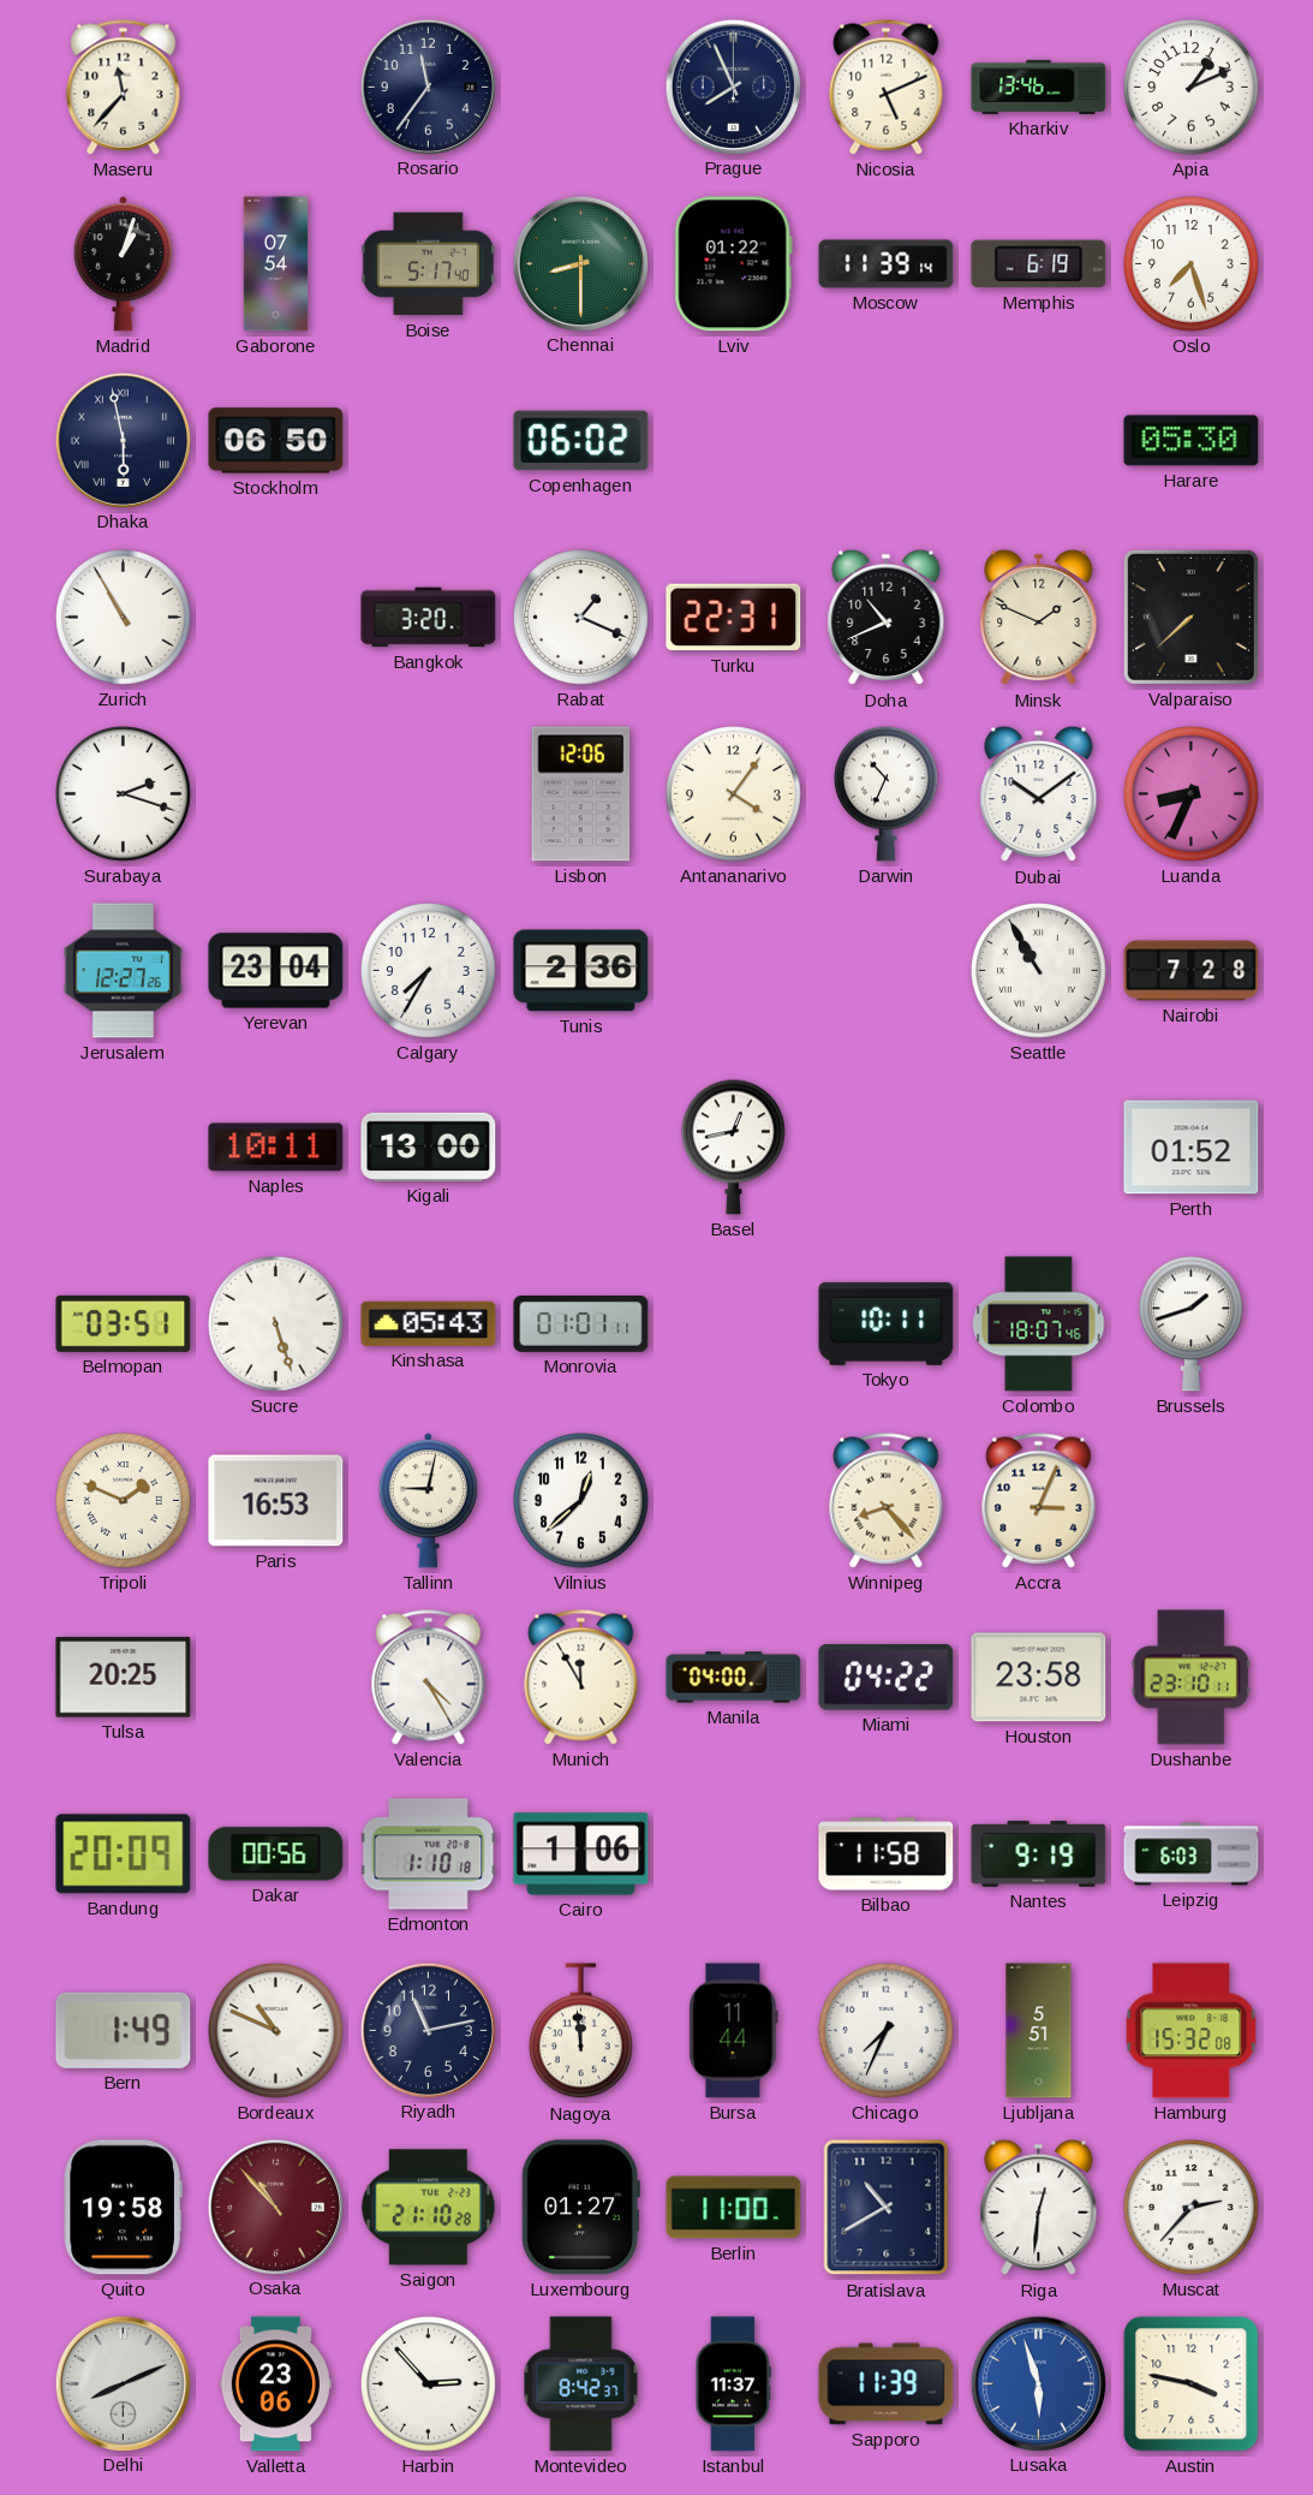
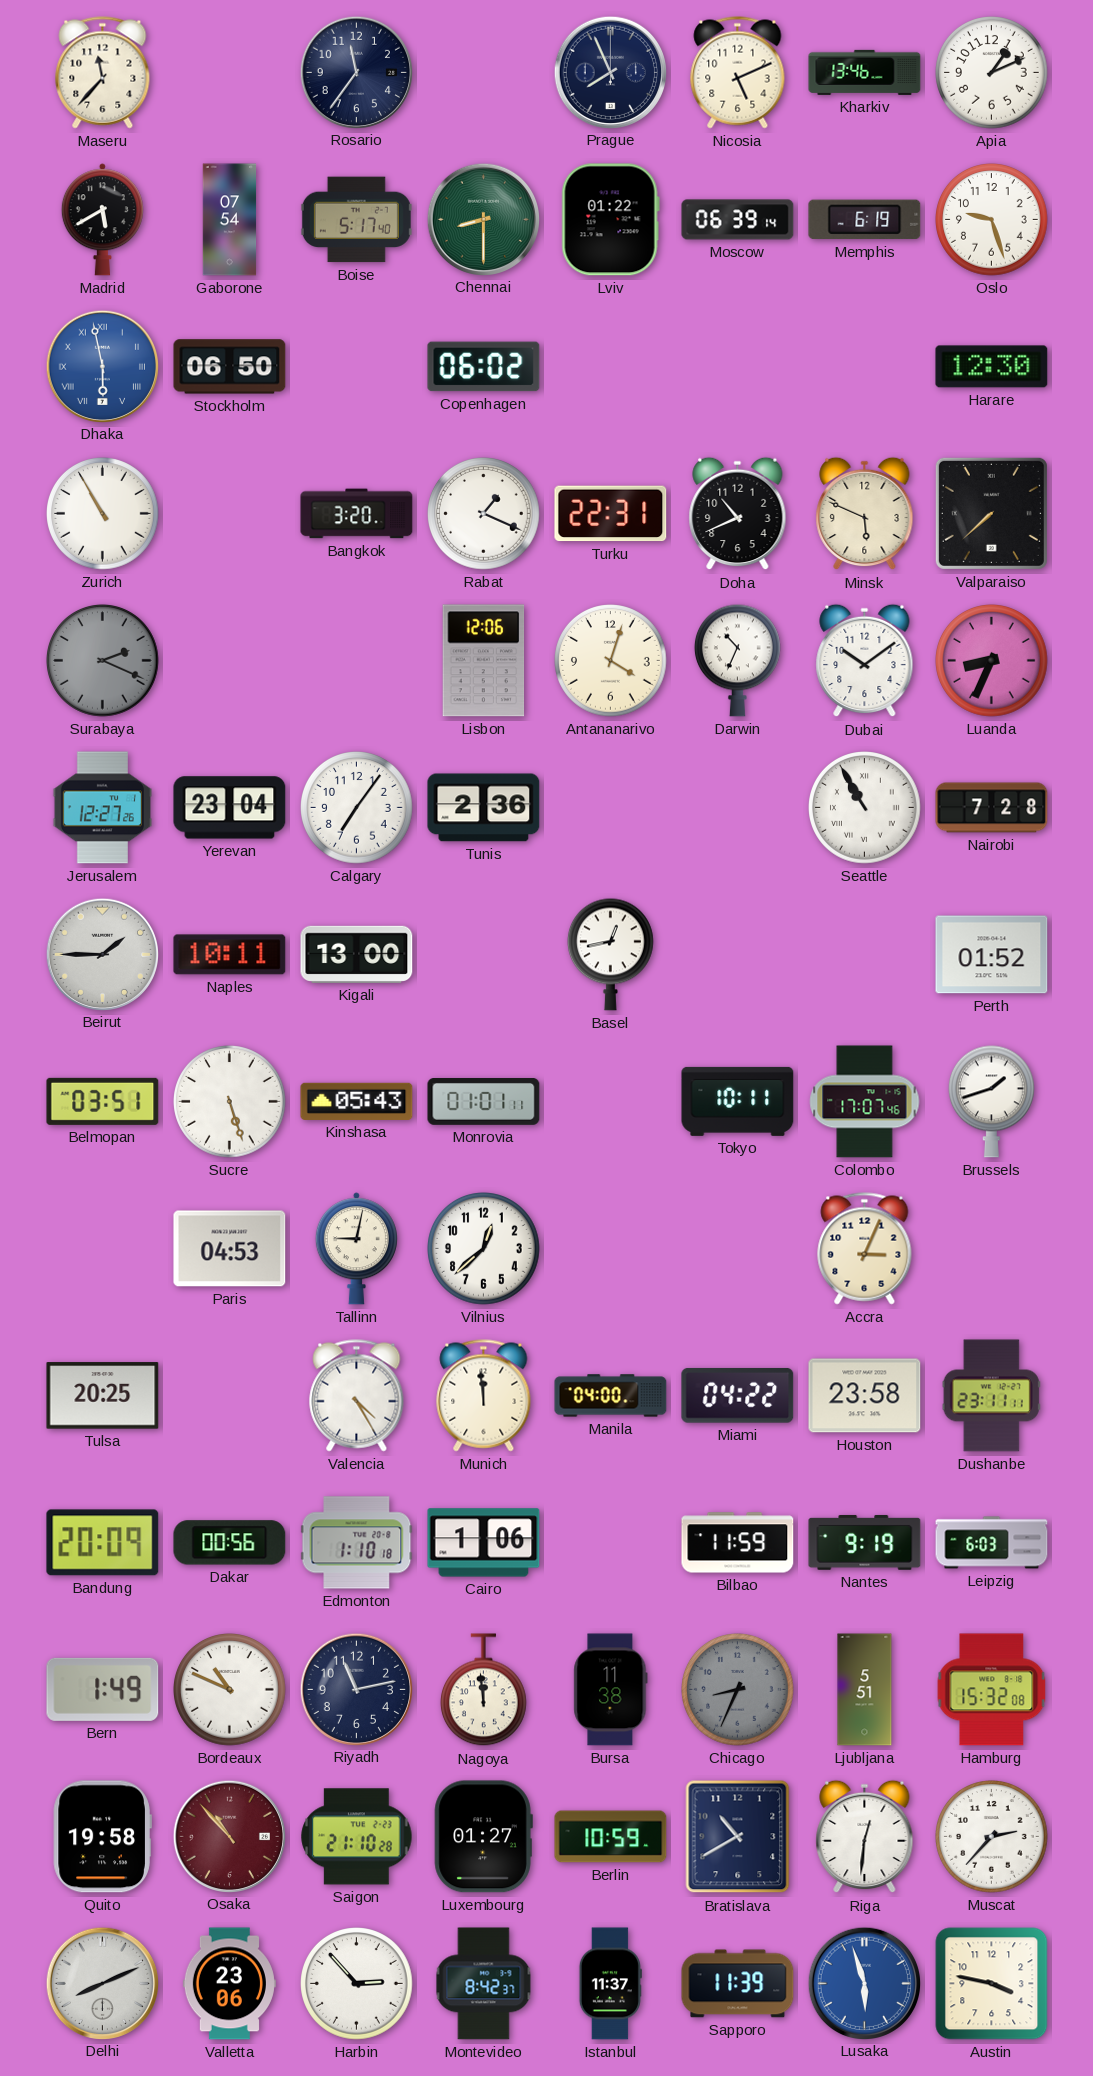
Madrid: 1:03 -> 5:40 (102, 220)
Moscow: 11:39 -> 06:39 (738, 220)
Oslo: 7:27 -> 9:27 (992, 220)
Dhaka dial: navy -> blue (102, 366)
Harare: 05:30 -> 12:30 (992, 367)
Minsk: 1:49 -> 5:49 (865, 514)
Surabaya: 2:18 -> 2:19 (103, 661)
Surabaya dial: white -> grey (103, 661)
Antananarivo: 4:06 -> 4:03 (611, 661)
Calgary: 7:35 -> 7:06 (357, 808)
Beirut: none -> 1:45 (102, 954)
Colombo: 18:07 -> 17:07 (865, 1102)
Tripoli: 1:49 -> none (124, 1501)
Paris: 16:53 -> 04:53 (230, 1249)
Winnipeg: 8:23 -> none (887, 1501)
Munich: 11:55 -> 11:59 (484, 1396)
Dushanbe: 23:10 -> 23:11 (991, 1396)
Bilbao: 11:58 -> 11:59 (738, 1543)
Bursa: 11:44 -> 11:38 (611, 1690)
Chicago: 7:34 -> 8:34 (738, 1690)
Chicago dial: white -> grey (738, 1690)
Berlin: 11:00 -> 10:59 (611, 1837)
